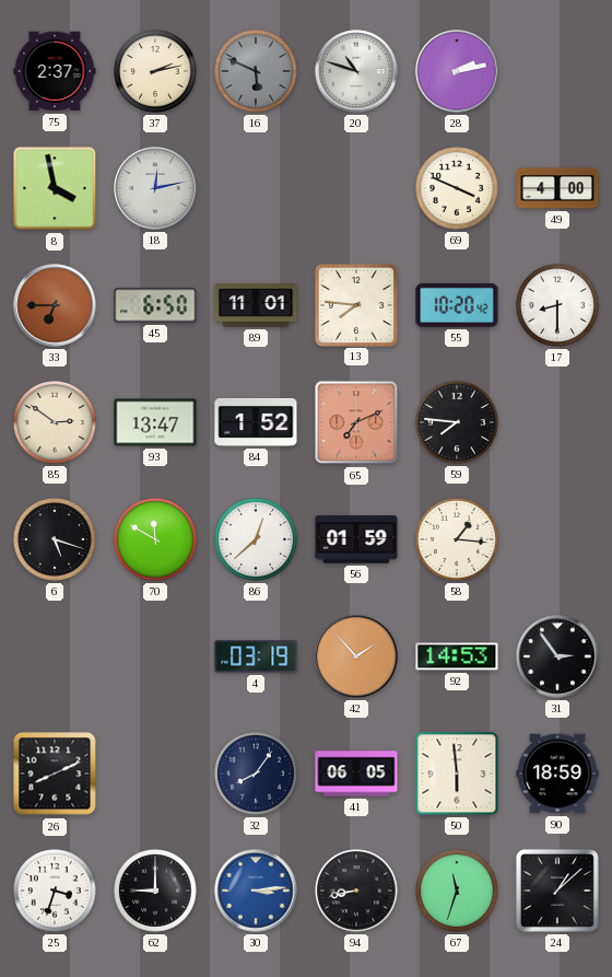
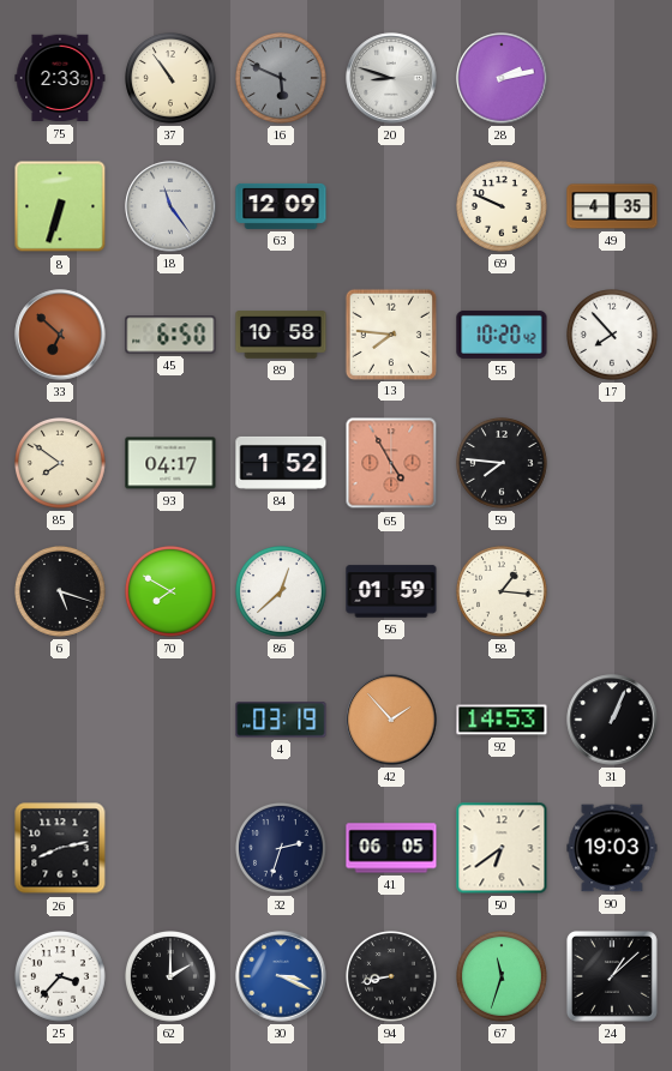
75: 2:37 -> 2:33 (60, 78)
37: 2:13 -> 10:54 (172, 79)
20: 10:48 -> 8:48 (391, 78)
8: 3:58 -> 6:33 (60, 206)
18: 12:13 -> 11:24 (170, 206)
63: none -> 12:09 (281, 206)
69: 3:49 -> 9:49 (503, 207)
49: 4:00 -> 4:35 (612, 206)
33: 6:45 -> 6:52 (60, 335)
89: 11:01 -> 10:58 (281, 335)
17: 8:30 -> 7:53 (613, 336)
85: 2:51 -> 7:51 (61, 464)
93: 13:47 -> 04:17 (170, 463)
65: 7:11 -> 4:55 (391, 463)
70: 11:50 -> 7:50 (172, 592)
31: 2:54 -> 1:04 (612, 720)
26: 8:11 -> 8:13 (60, 848)
32: 8:06 -> 2:33 (282, 849)
50: 5:59 -> 6:39 (502, 848)
90: 18:59 -> 19:03 (612, 848)
25: 3:33 -> 3:37 (61, 977)
62: 9:00 -> 2:00 (172, 977)
30: 3:14 -> 3:19 (281, 976)
